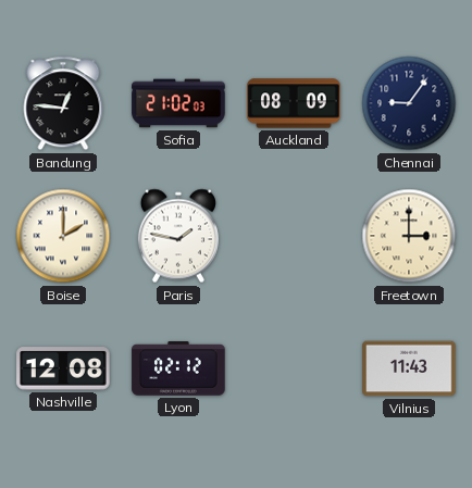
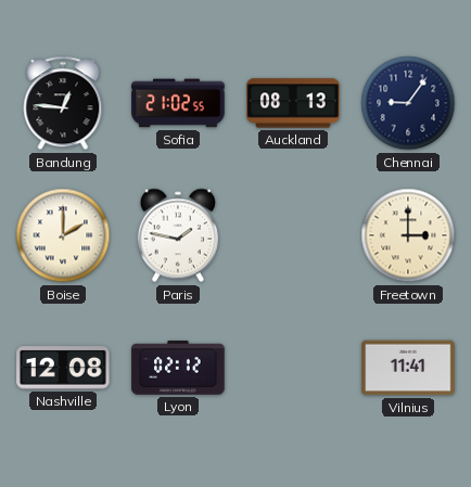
Sofia: 21:02:03 -> 21:02:55 (178, 103)
Auckland: 08:09 -> 08:13 (293, 103)
Vilnius: 11:43 -> 11:41 (408, 368)
